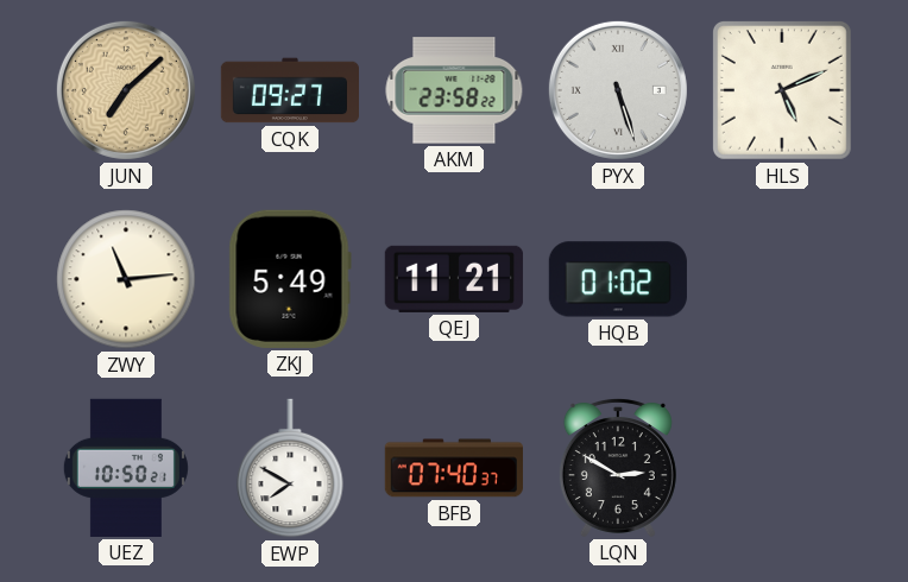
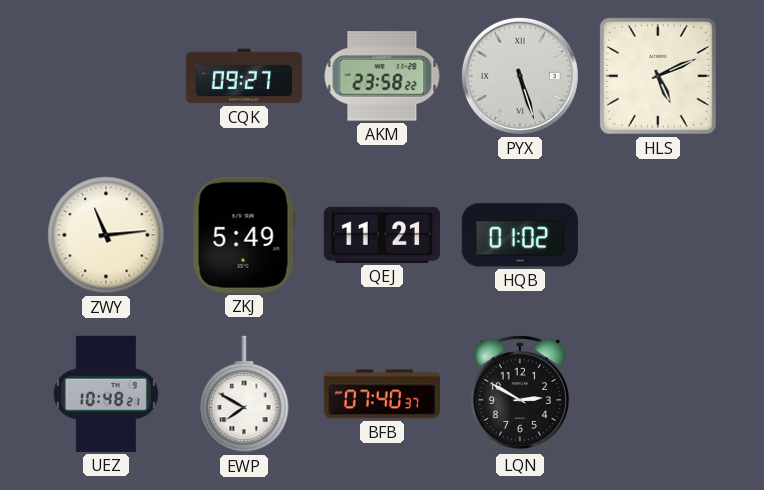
JUN: 7:08 -> none (126, 90)
UEZ: 10:50 -> 10:48 (106, 394)
